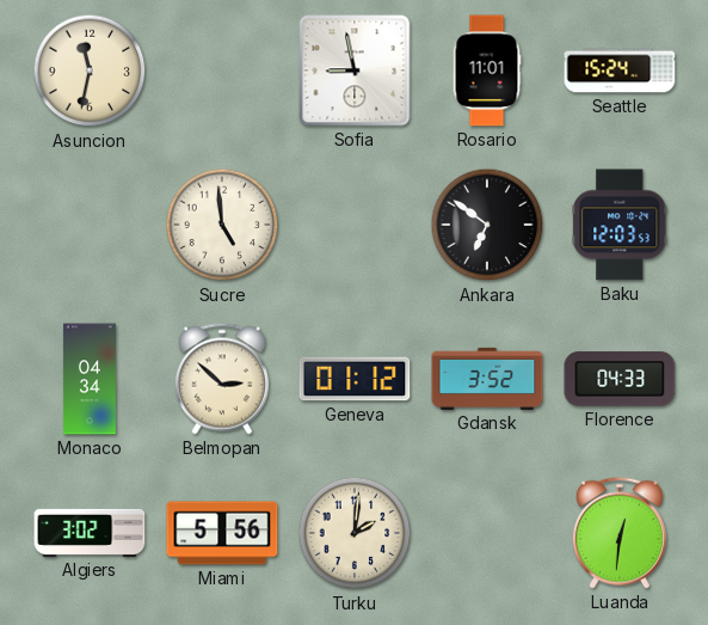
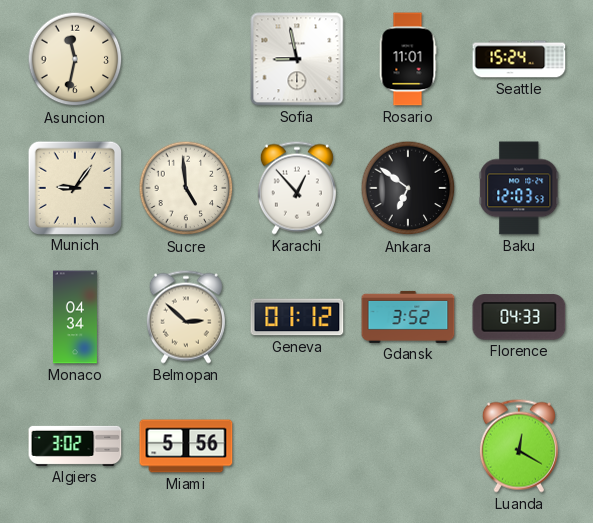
Munich: none -> 9:06 (74, 187)
Karachi: none -> 12:53 (297, 188)
Turku: 2:01 -> none (355, 533)
Luanda: 12:31 -> 12:20 (519, 446)
